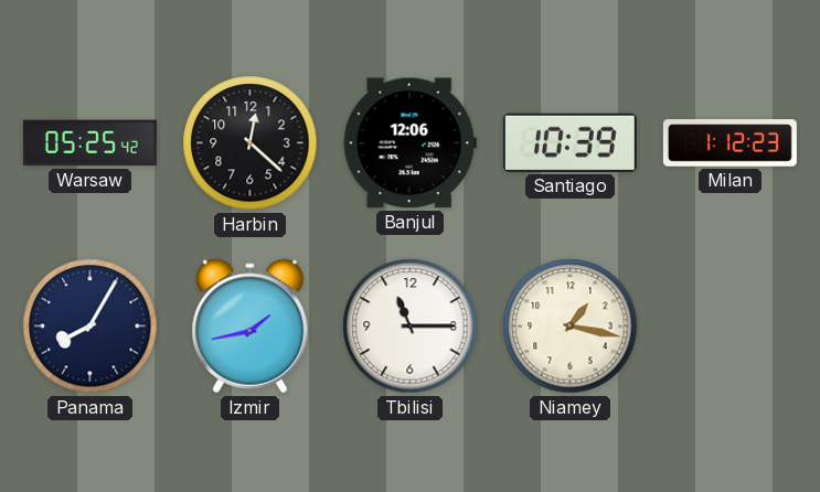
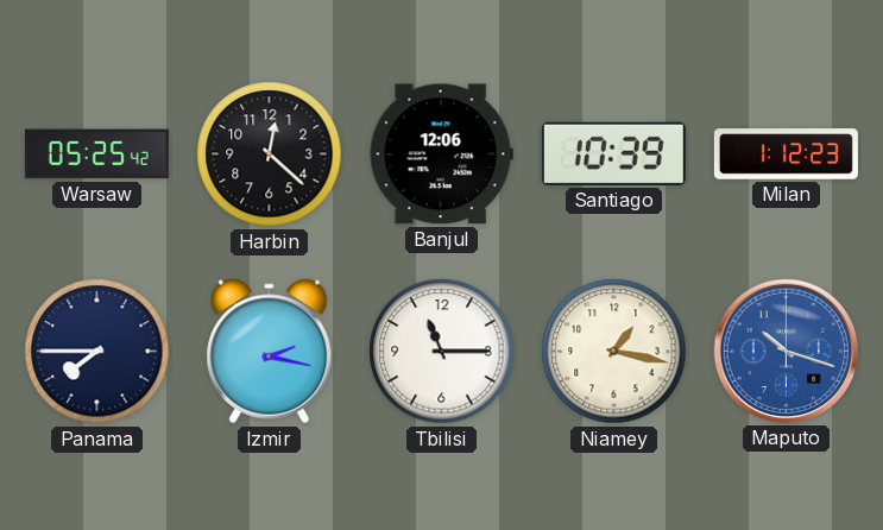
Panama: 8:05 -> 7:45 (97, 352)
Izmir: 1:43 -> 2:17 (270, 352)
Maputo: none -> 10:18 (786, 351)
